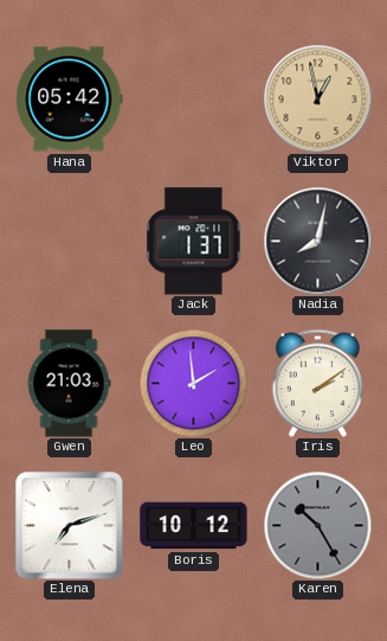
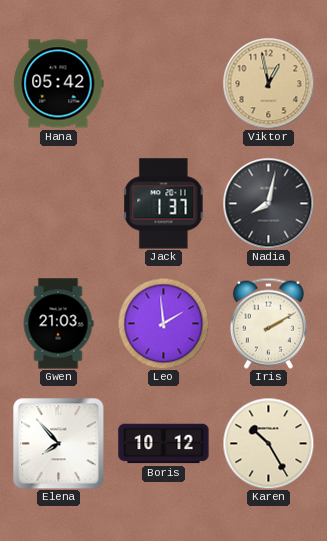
Iris: 2:09 -> 2:10 (268, 323)
Elena: 7:12 -> 7:53 (58, 443)
Karen dial: grey -> cream (268, 443)
